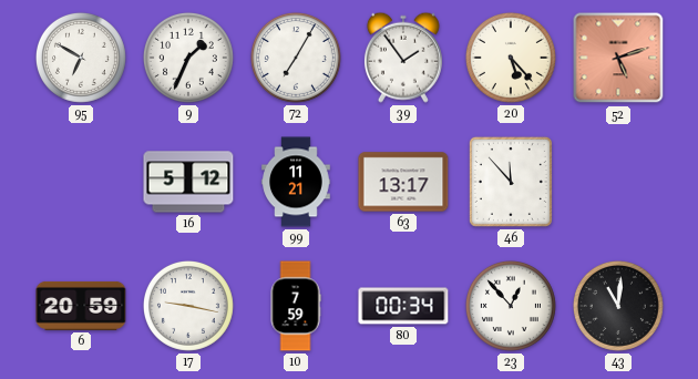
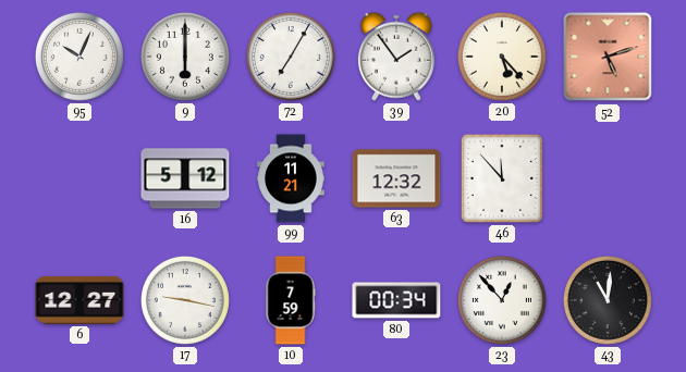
95: 6:50 -> 10:04 (79, 57)
9: 1:34 -> 6:00 (185, 57)
63: 13:17 -> 12:32 (396, 178)
6: 20:59 -> 12:27 (79, 300)
